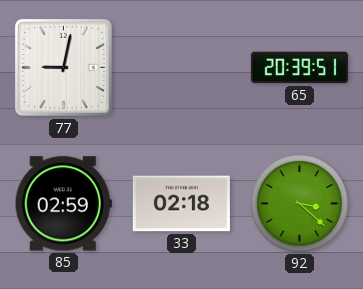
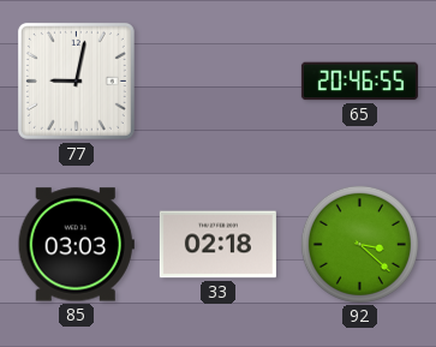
65: 20:39 -> 20:46 (359, 82)
85: 02:59 -> 03:03 (76, 245)
